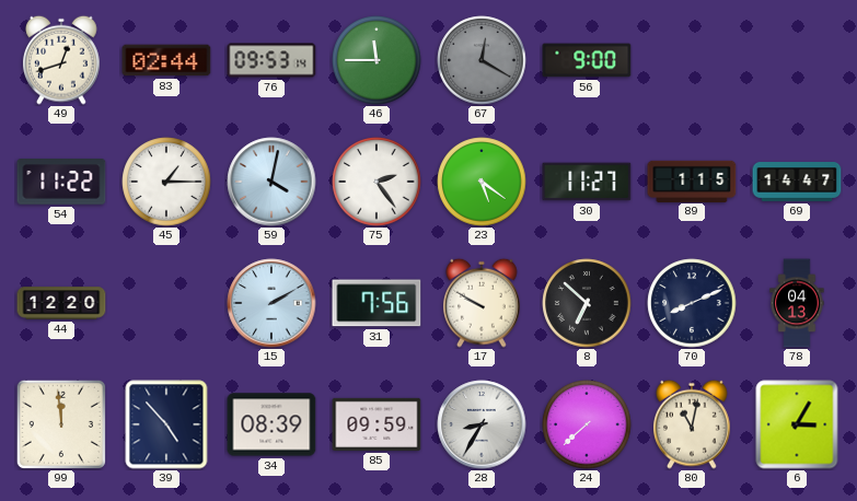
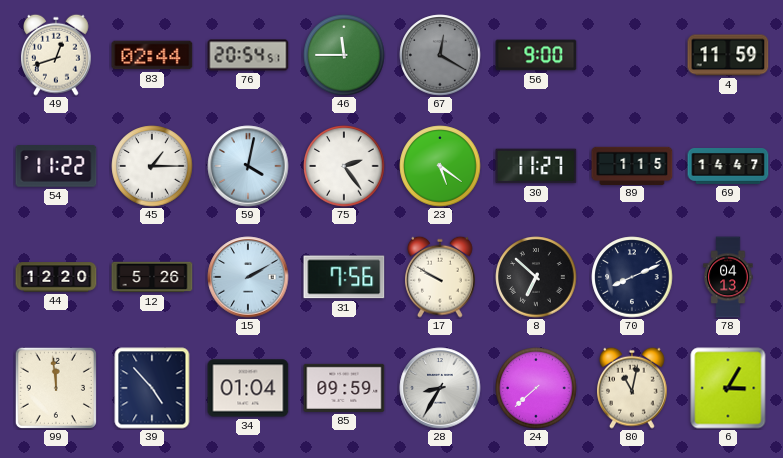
76: 09:53 -> 20:54 (248, 55)
4: none -> 11:59 (728, 55)
12: none -> 5:26 (152, 277)
34: 08:39 -> 01:04 (248, 388)
